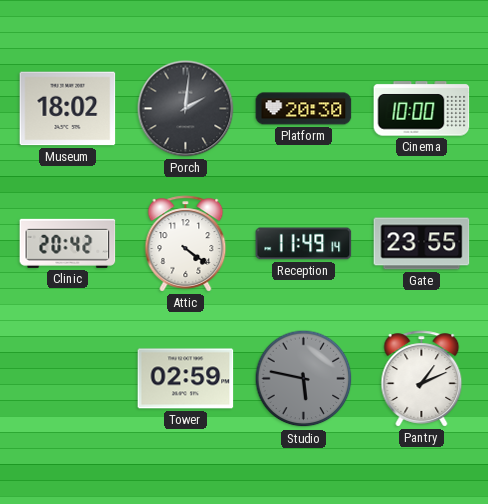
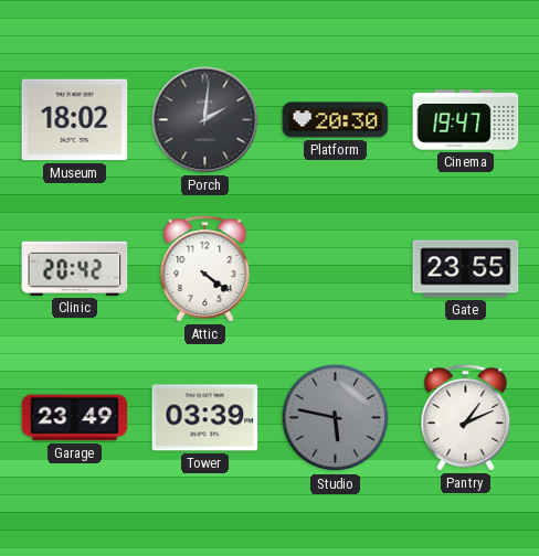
Cinema: 10:00 -> 19:47 (466, 120)
Reception: 11:49 -> none (304, 244)
Garage: none -> 23:49 (75, 418)
Tower: 02:59 -> 03:39 (205, 418)
